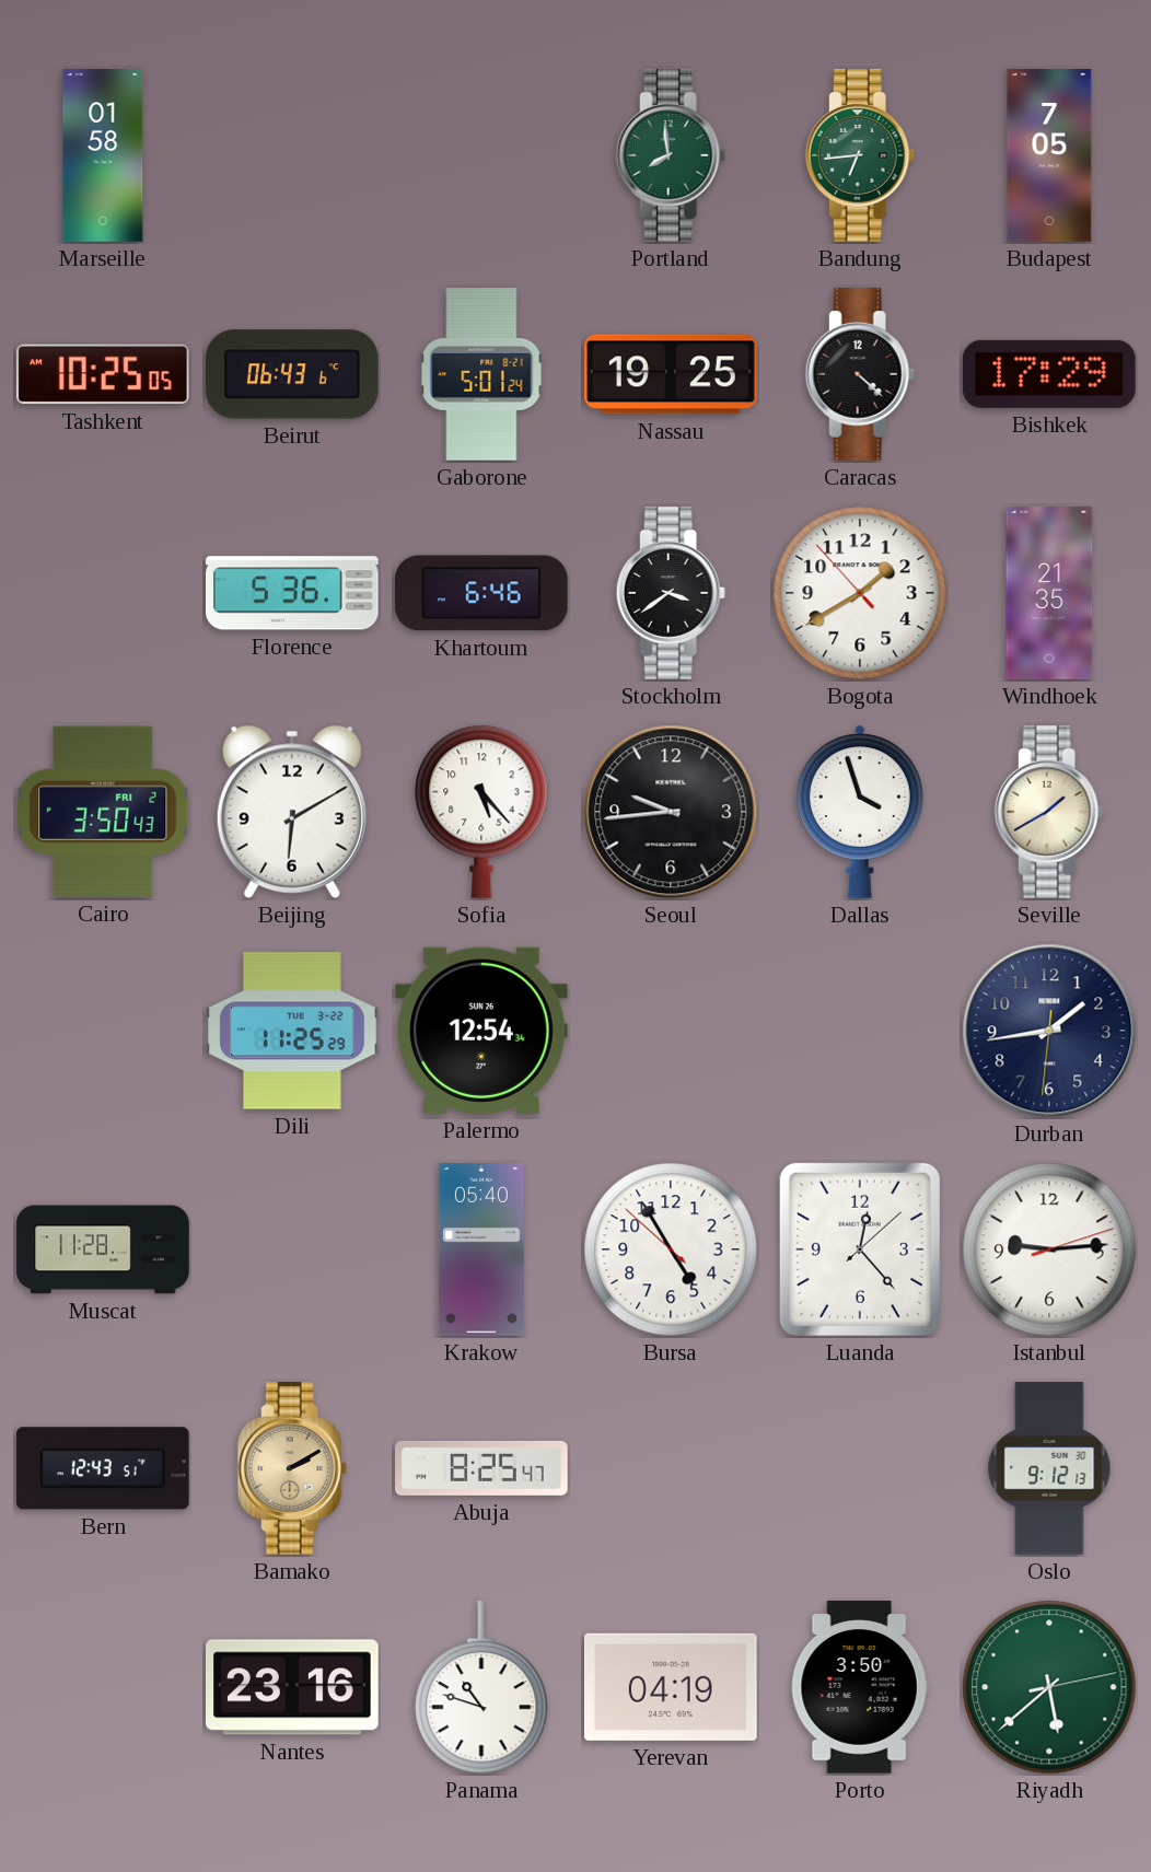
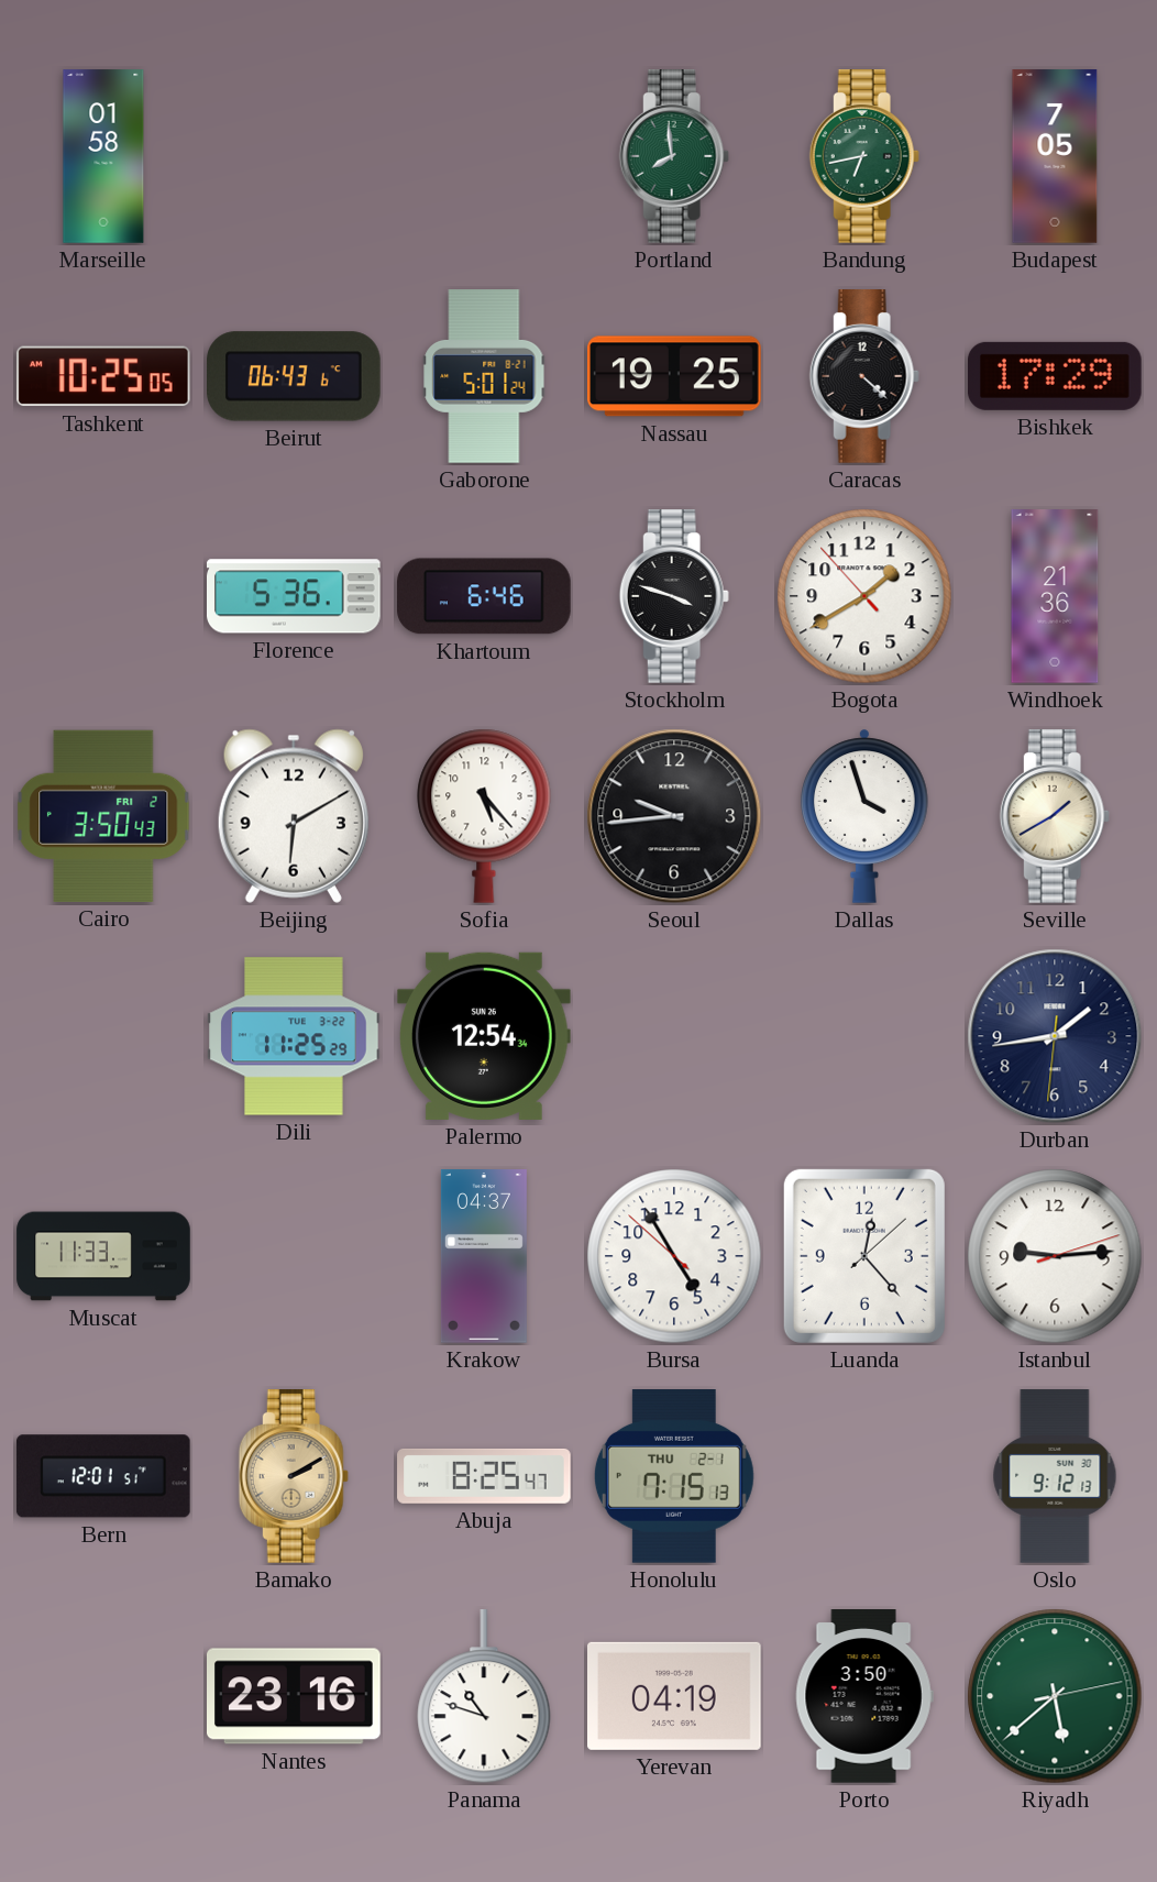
Bandung: 6:44 -> 6:43 (864, 156)
Stockholm: 3:39 -> 3:48 (674, 596)
Windhoek: 21:35 -> 21:36 (1055, 596)
Muscat: 11:28 -> 11:33 (103, 1256)
Krakow: 05:40 -> 04:37 (484, 1256)
Bern: 12:43 -> 12:01 (103, 1476)
Honolulu: none -> 7:15 (674, 1477)
